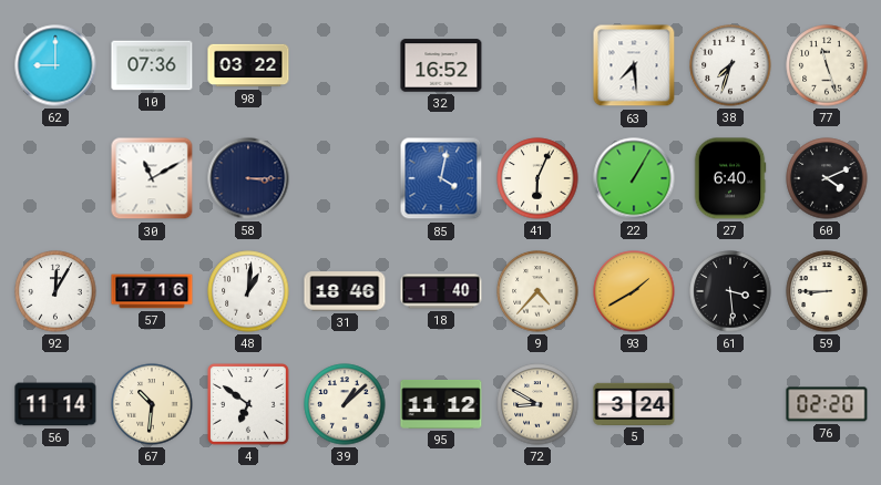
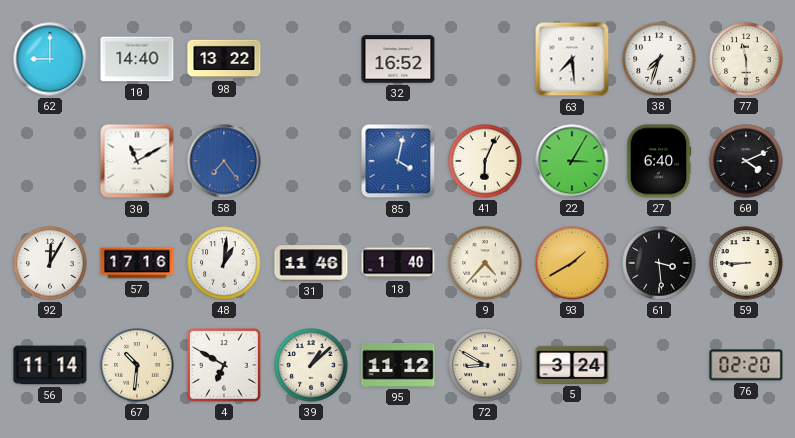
10: 07:36 -> 14:40 (137, 59)
98: 03:22 -> 13:22 (224, 59)
77: 11:27 -> 11:30 (746, 59)
58: 3:15 -> 7:24 (224, 161)
58 dial: navy -> blue (224, 161)
22: 1:05 -> 3:05 (572, 161)
31: 18:46 -> 11:46 (311, 263)
4: 6:51 -> 6:50 (224, 365)
